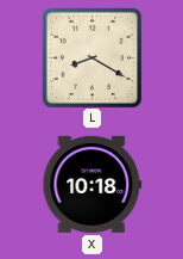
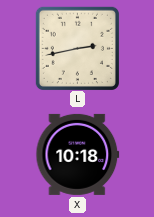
L: 8:20 -> 2:43 (77, 48)
